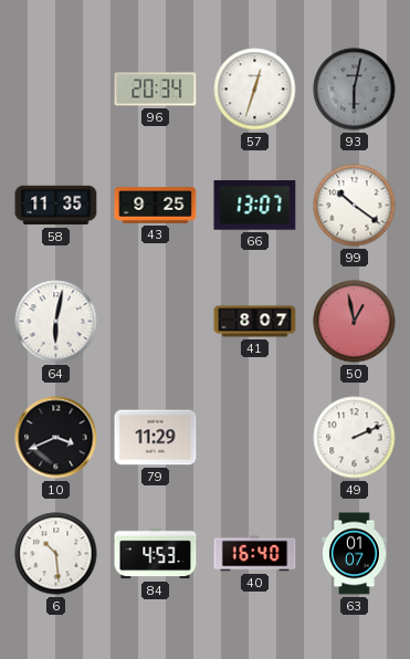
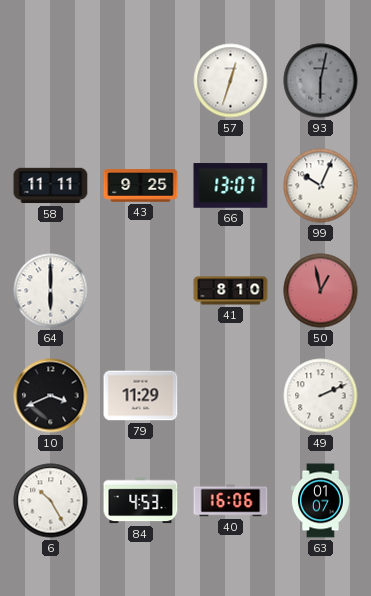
96: 20:34 -> none (156, 90)
58: 11:35 -> 11:11 (51, 186)
99: 10:21 -> 10:04 (321, 186)
64: 6:02 -> 6:00 (51, 291)
41: 8:07 -> 8:10 (231, 291)
6: 10:29 -> 10:25 (51, 501)
40: 16:40 -> 16:06 (231, 501)
